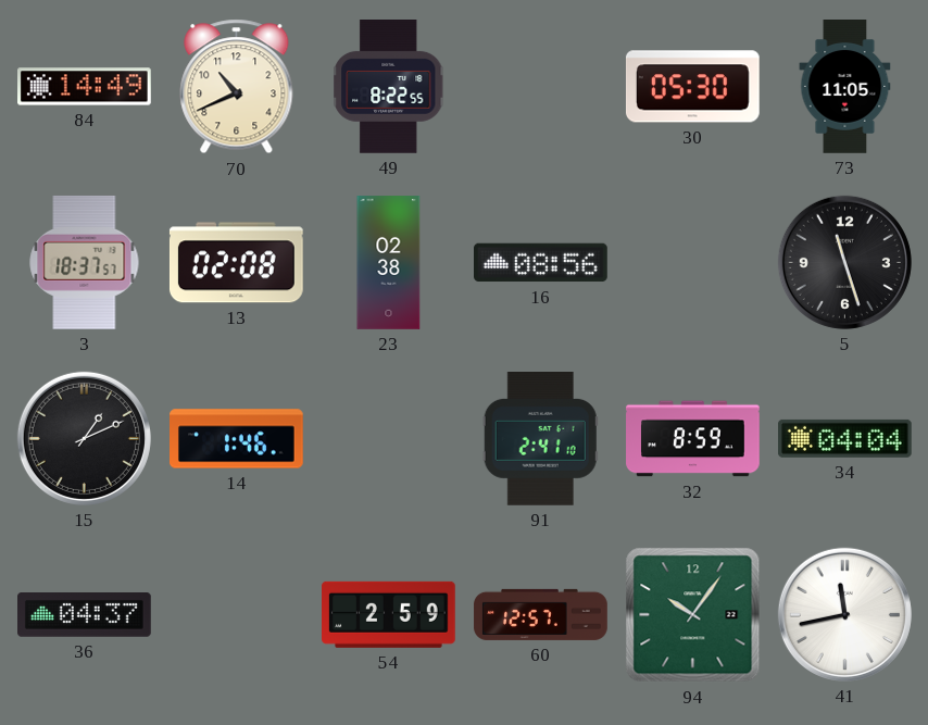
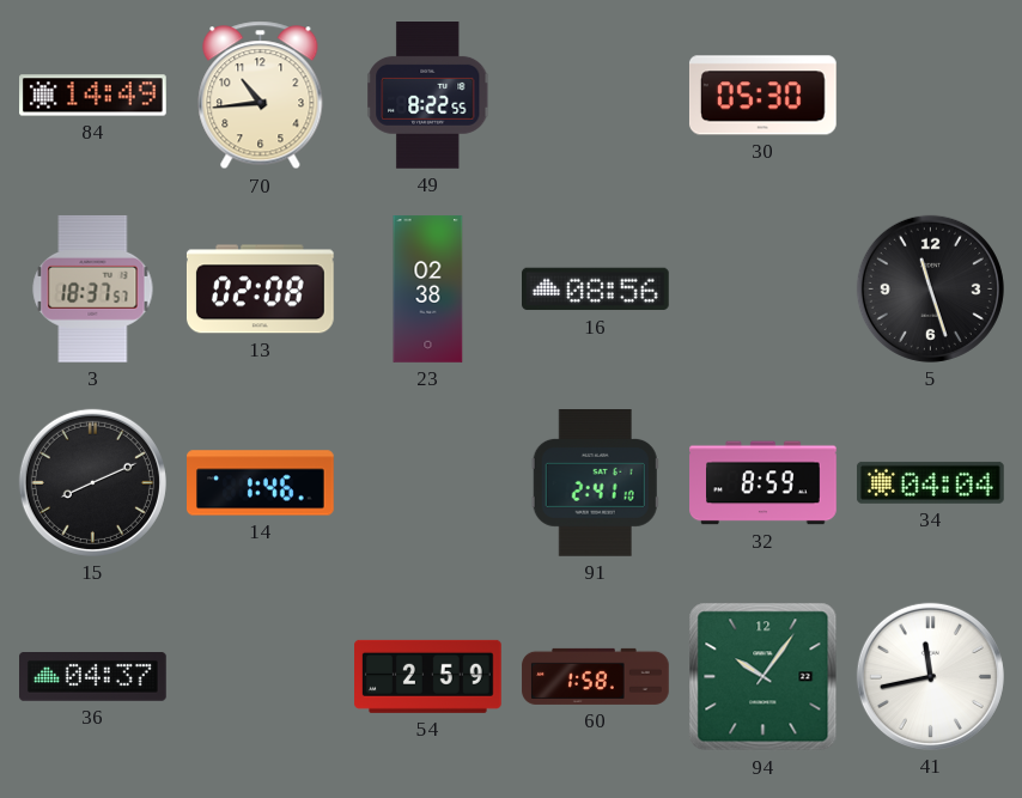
70: 10:41 -> 10:44 (261, 96)
73: 11:05 -> none (845, 87)
15: 1:11 -> 8:11 (92, 482)
60: 12:57 -> 1:58 (596, 676)
